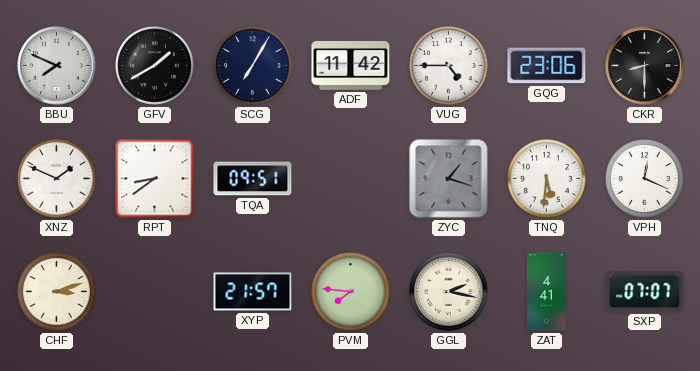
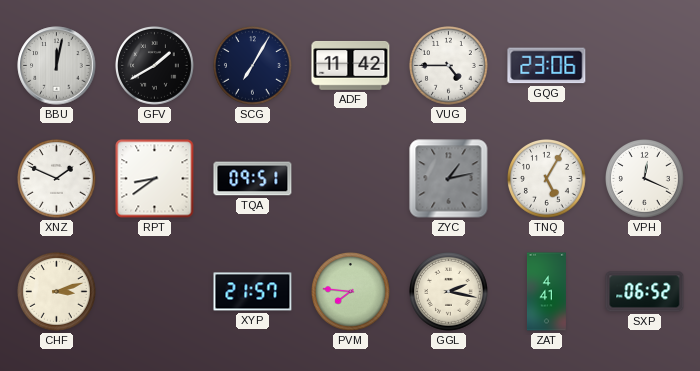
BBU: 7:49 -> 12:02 (57, 66)
CKR: 8:30 -> none (645, 66)
ZYC: 1:18 -> 1:13 (449, 179)
TNQ: 5:31 -> 5:05 (547, 179)
SXP: 07:07 -> 06:52 (645, 292)
